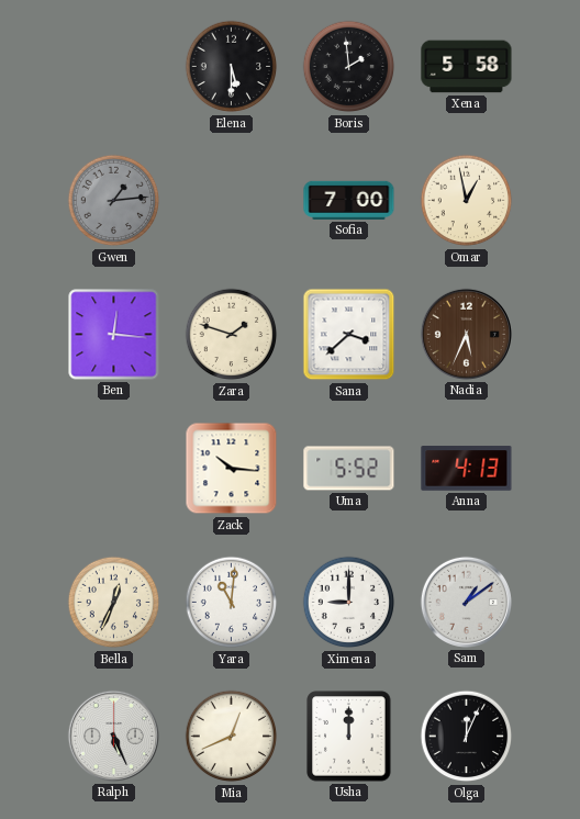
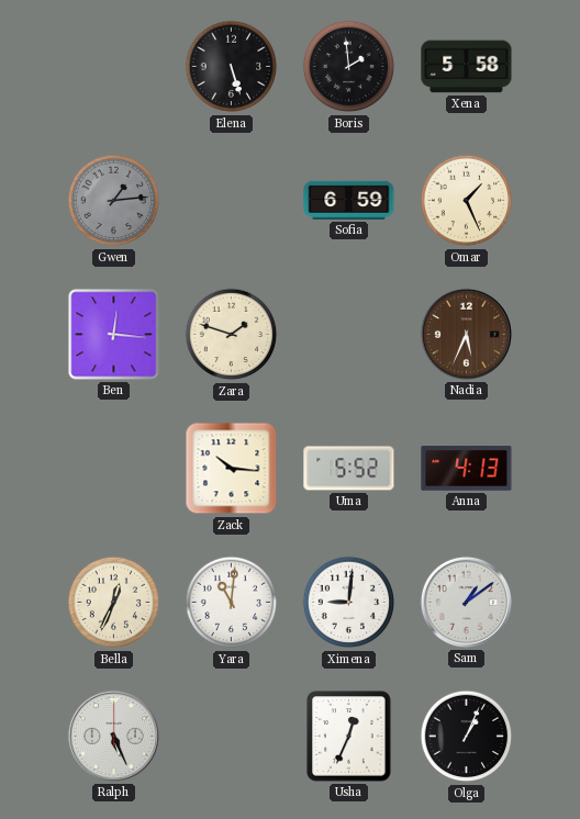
Elena: 5:30 -> 5:27 (232, 67)
Sofia: 7:00 -> 6:59 (349, 200)
Omar: 12:58 -> 1:26 (467, 201)
Sana: 3:38 -> none (349, 335)
Ximena: 9:00 -> 9:01 (349, 603)
Mia: 12:41 -> none (232, 737)
Usha: 12:00 -> 12:34 (349, 737)
Olga: 12:04 -> 1:04 (467, 737)
